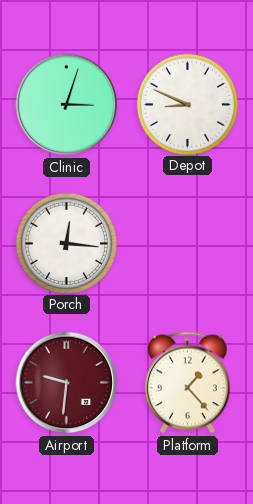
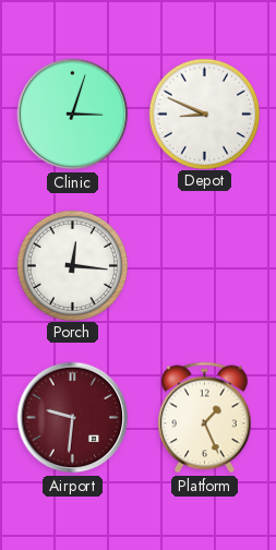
Platform: 1:23 -> 1:26 (205, 418)
